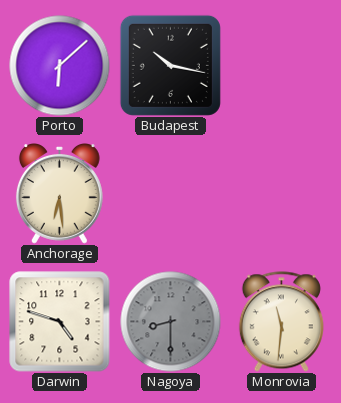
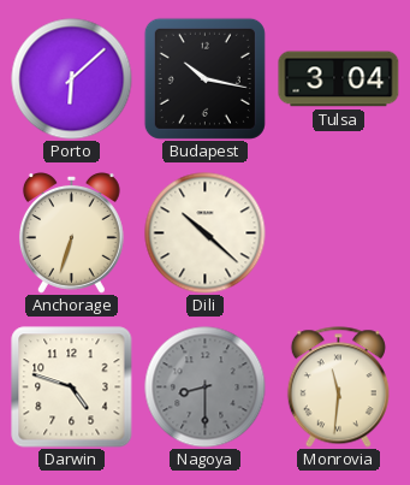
Tulsa: none -> 3:04 (339, 79)
Anchorage: 6:29 -> 6:33 (71, 233)
Dili: none -> 10:22 (206, 233)
